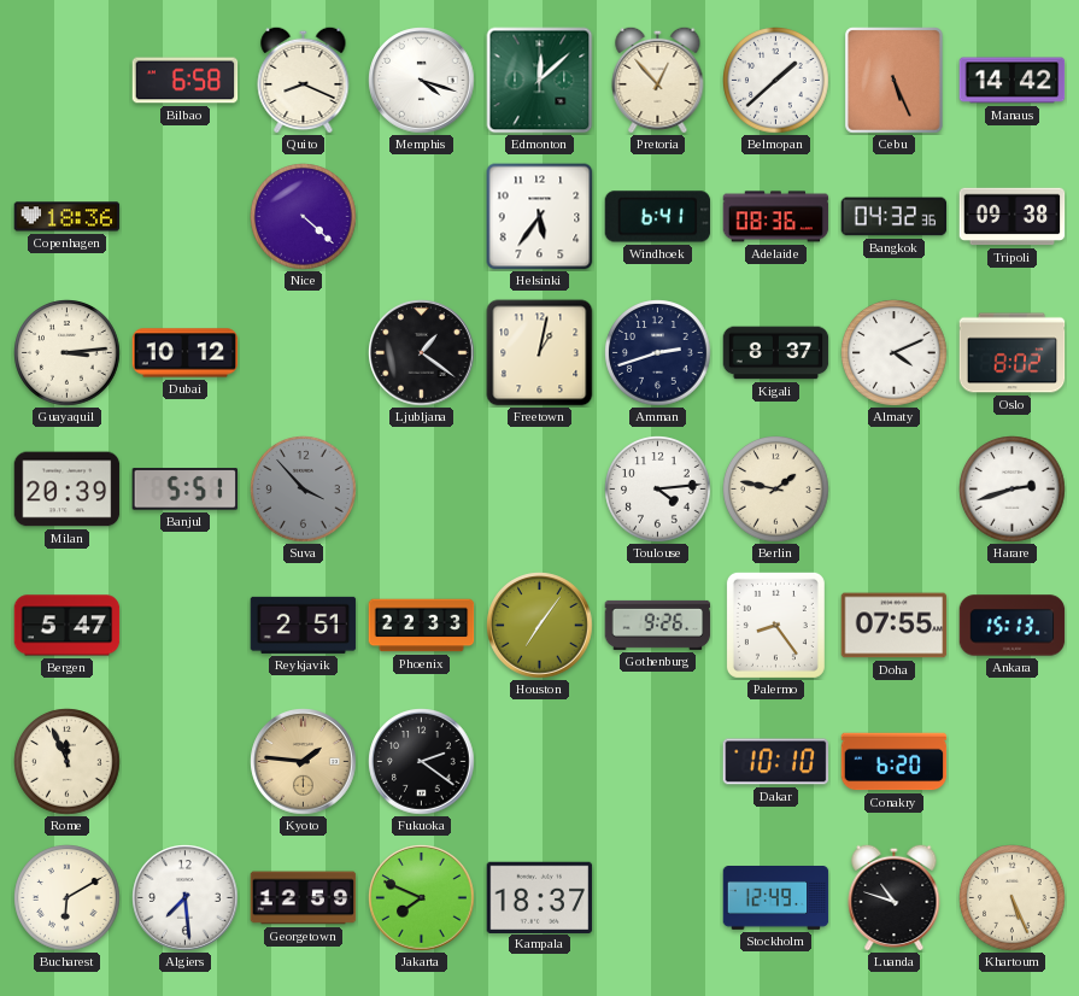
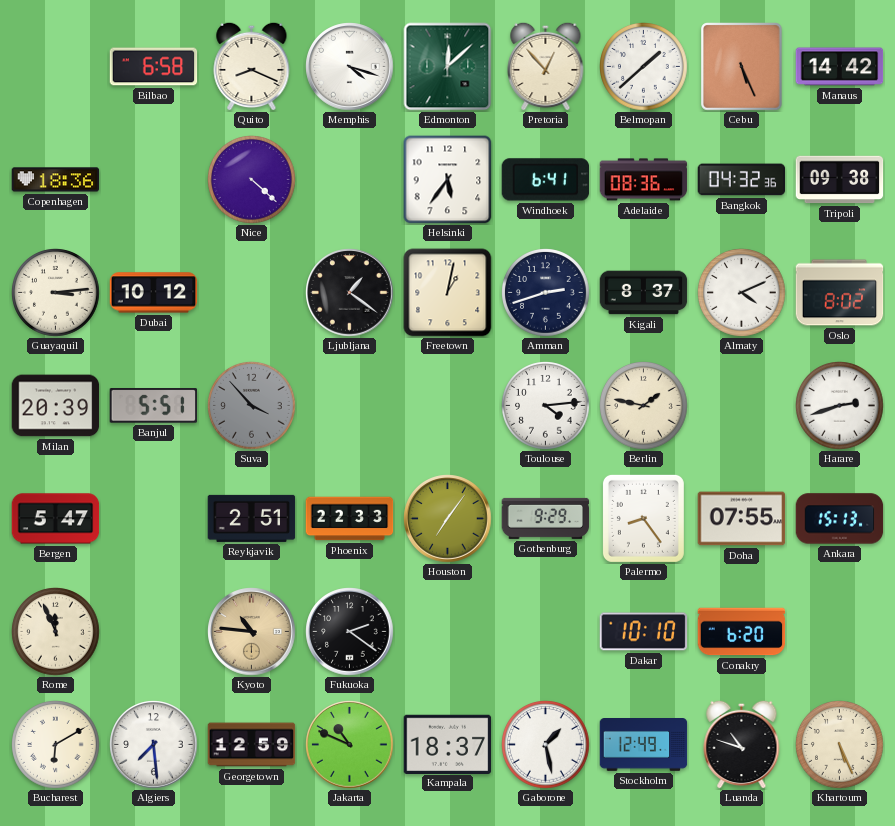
Gothenburg: 9:26 -> 9:29 (546, 518)
Kyoto: 1:46 -> 10:46 (252, 632)
Jakarta: 7:49 -> 10:49 (350, 745)
Gaborone: none -> 1:28 (546, 745)
